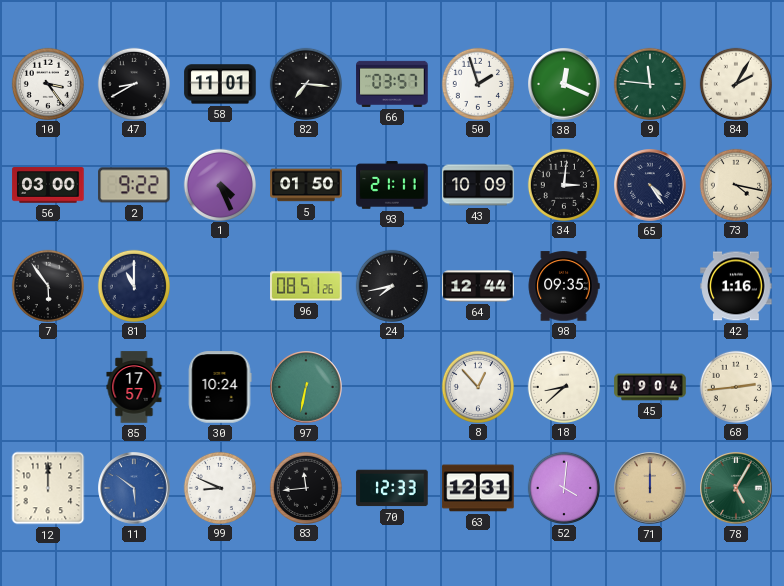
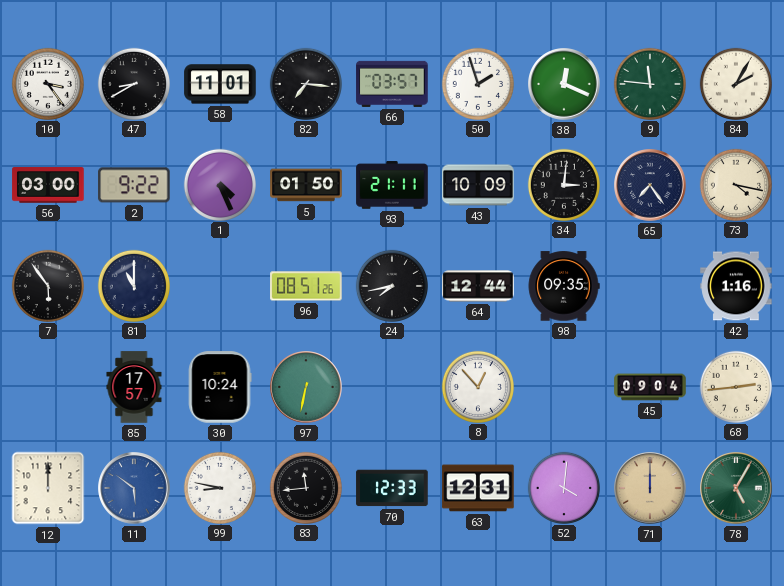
65: 4:24 -> 7:24 (650, 185)
18: 8:38 -> none (563, 386)
99: 8:49 -> 8:47 (219, 487)
